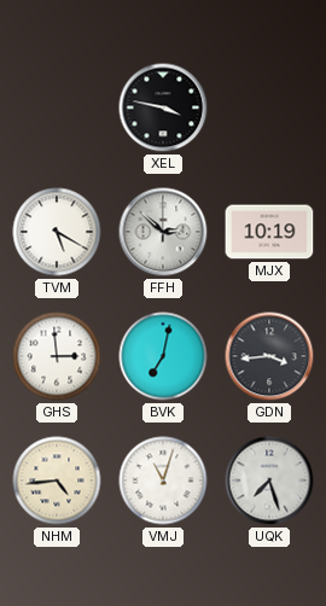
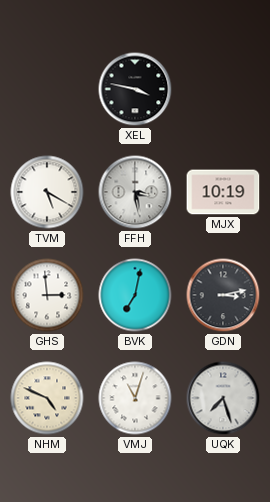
FFH: 2:52 -> 3:28 (135, 192)
GDN: 3:44 -> 3:13 (223, 295)
NHM: 4:44 -> 4:49 (47, 398)
